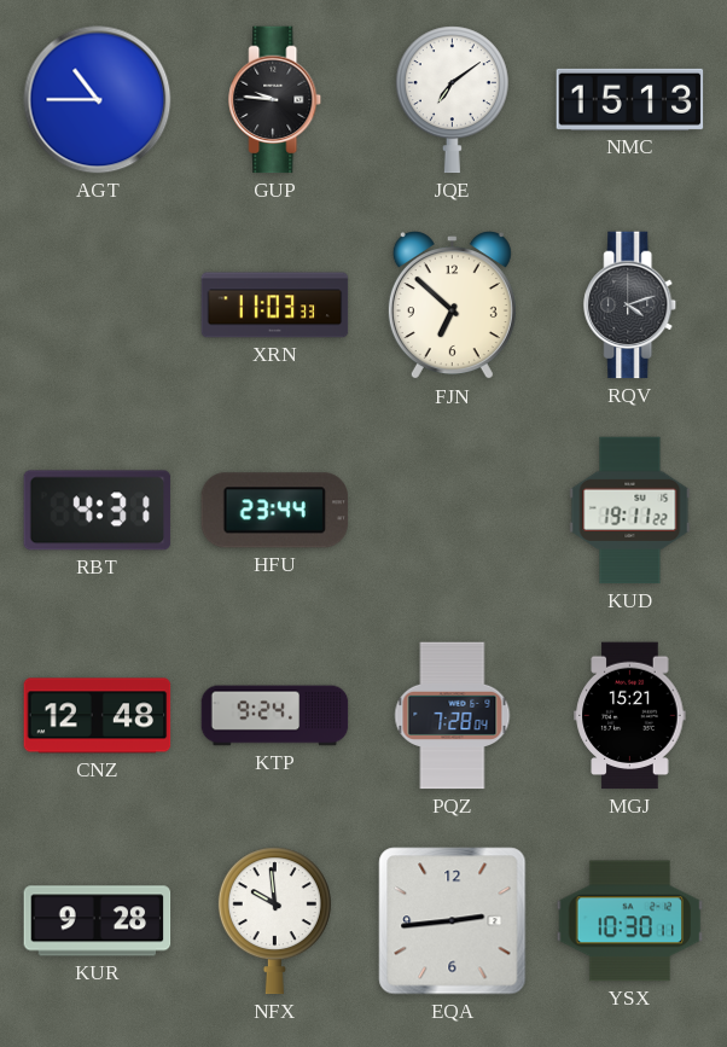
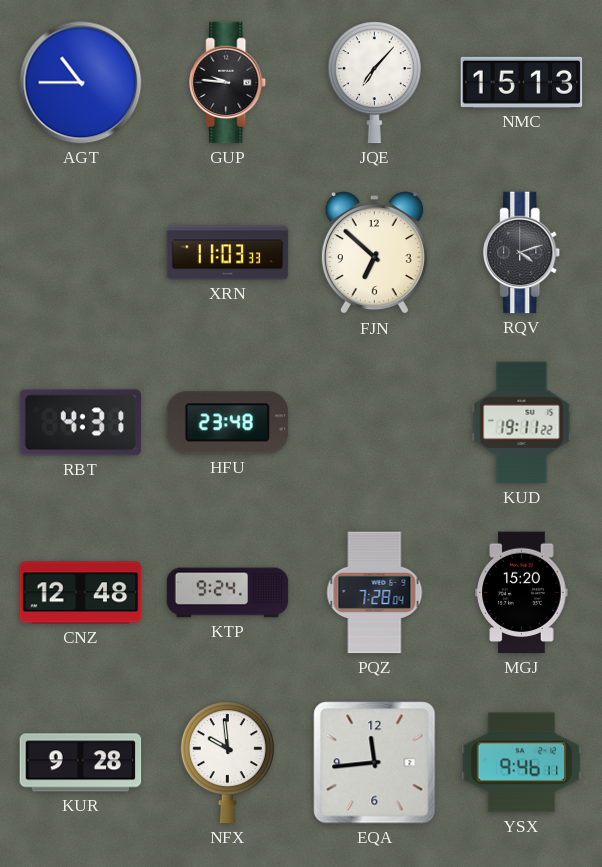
JQE: 7:09 -> 7:07 (374, 83)
HFU: 23:44 -> 23:48 (228, 423)
MGJ: 15:21 -> 15:20 (522, 593)
EQA: 2:44 -> 11:44 (375, 763)
YSX: 10:30 -> 9:46 (522, 763)
